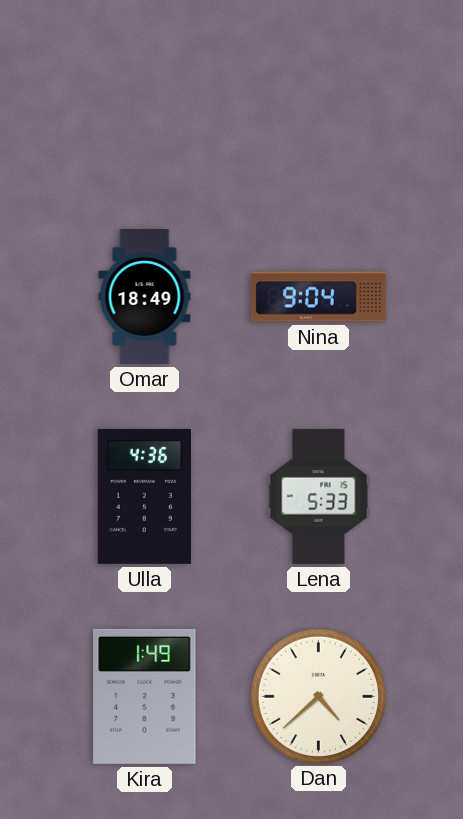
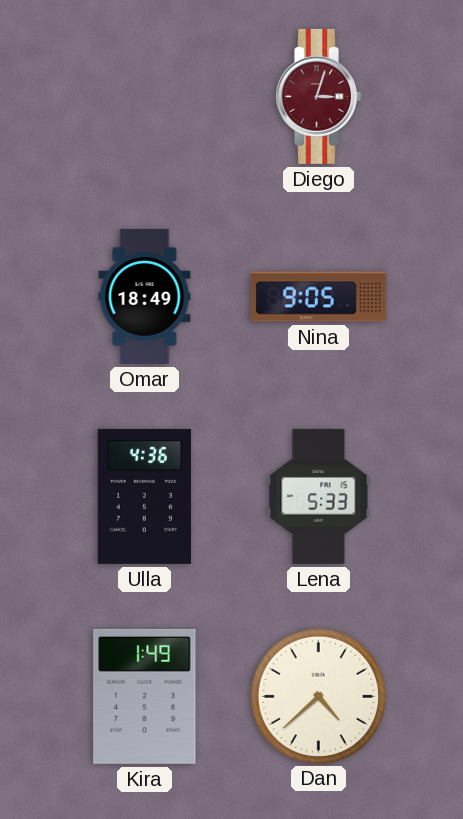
Diego: none -> 3:03 (318, 96)
Nina: 9:04 -> 9:05 (318, 297)
